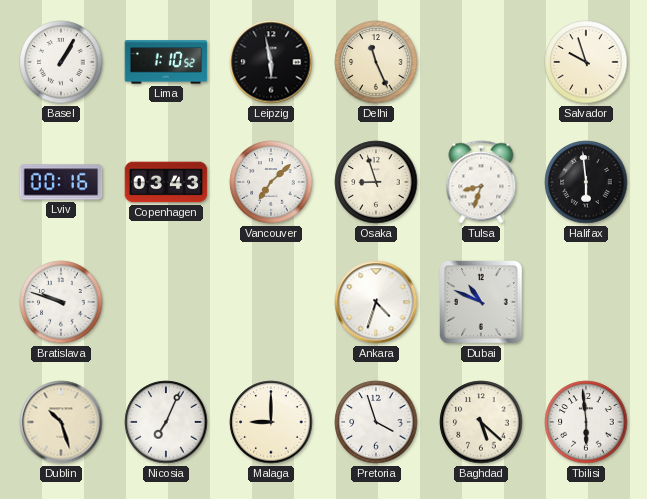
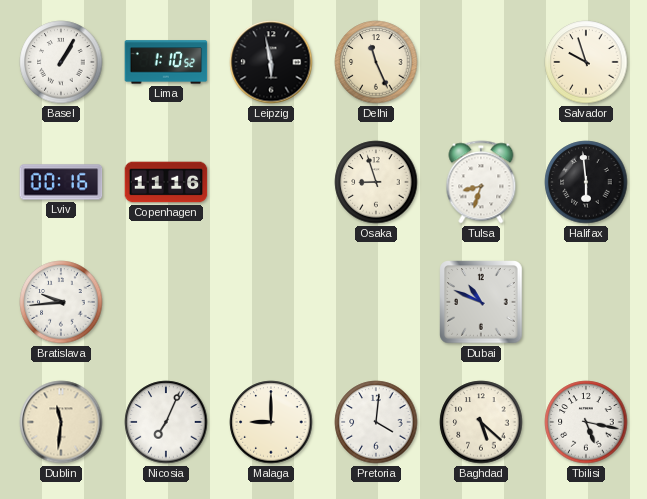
Copenhagen: 03:43 -> 11:16 (166, 182)
Vancouver: 7:08 -> none (271, 182)
Bratislava: 9:48 -> 9:44 (61, 302)
Ankara: 4:33 -> none (376, 302)
Dublin: 10:27 -> 11:31 (61, 422)
Pretoria: 3:57 -> 4:01 (376, 422)
Tbilisi: 5:59 -> 5:17 (586, 422)
